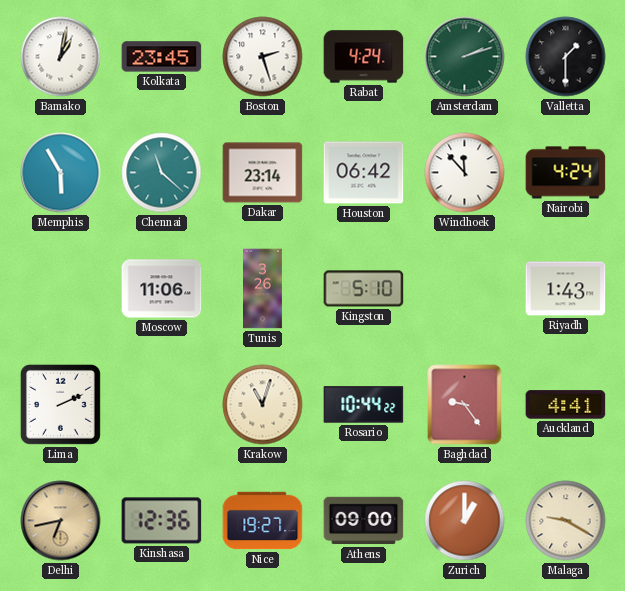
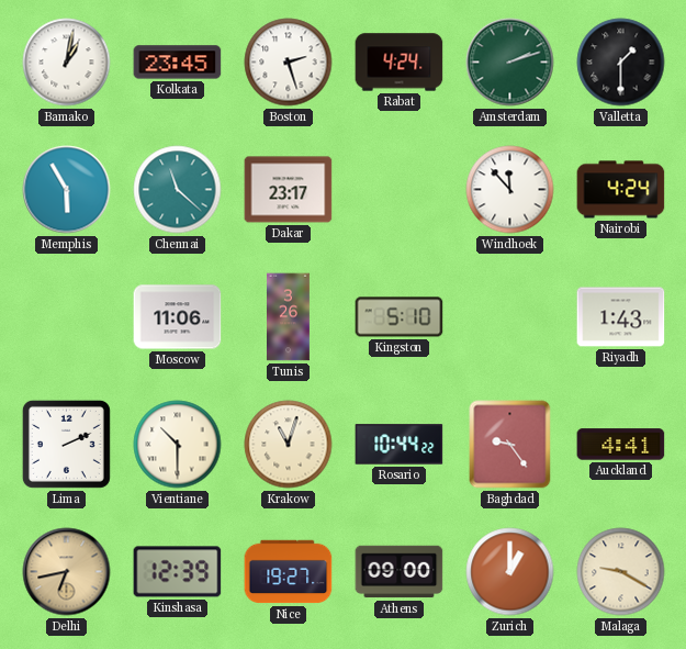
Dakar: 23:14 -> 23:17 (289, 190)
Houston: 06:42 -> none (364, 173)
Vientiane: none -> 10:30 (178, 445)
Kinshasa: 12:36 -> 12:39 (178, 572)
